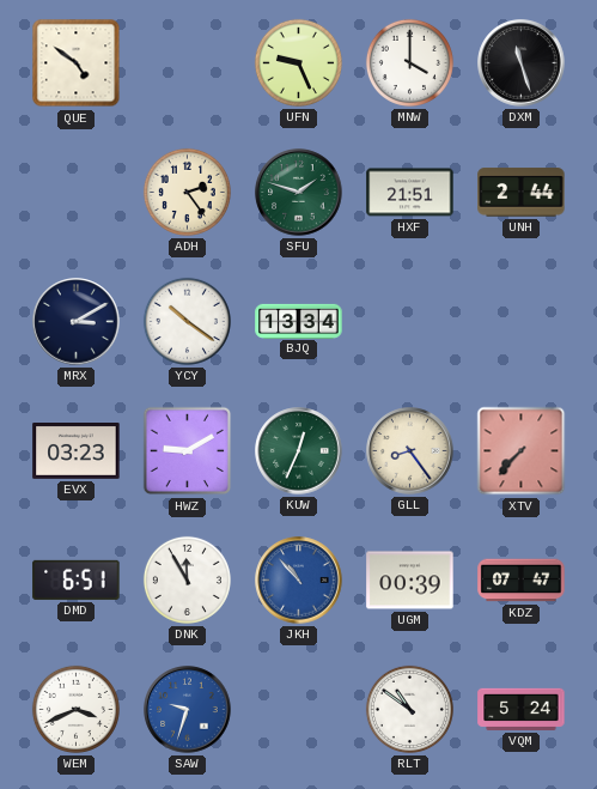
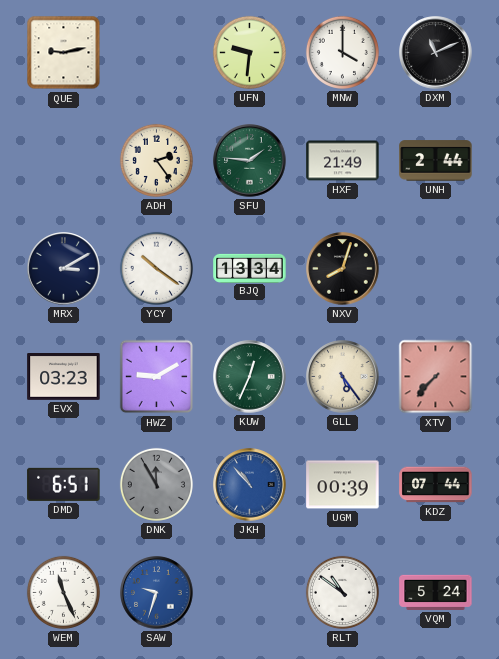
QUE: 4:51 -> 9:13 (64, 53)
UFN: 9:26 -> 9:31 (249, 52)
DXM: 11:27 -> 11:11 (436, 53)
SFU: 1:48 -> 1:46 (250, 161)
HXF: 21:51 -> 21:49 (343, 161)
NXV: none -> 8:03 (343, 269)
GLL: 8:24 -> 5:24 (343, 377)
DNK dial: white -> grey (156, 484)
KDZ: 07:47 -> 07:44 (436, 485)
WEM: 3:41 -> 11:26 (63, 592)
